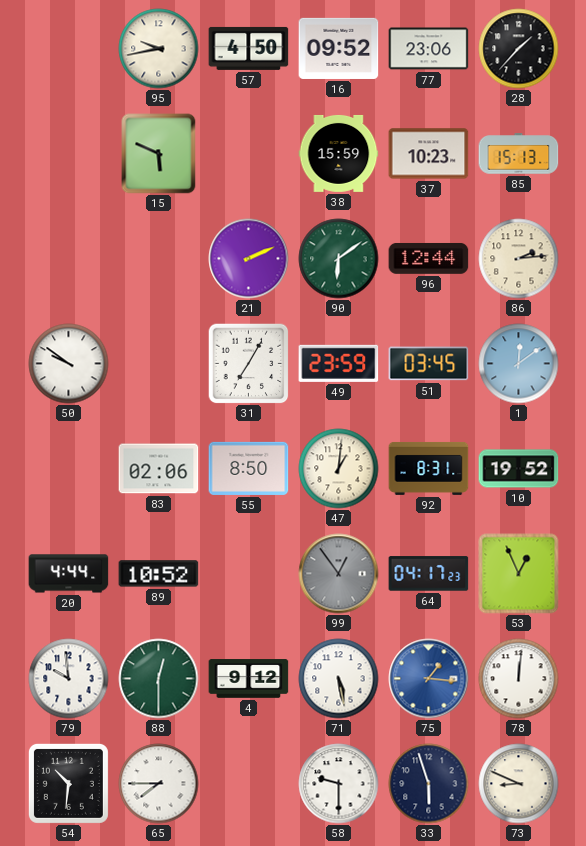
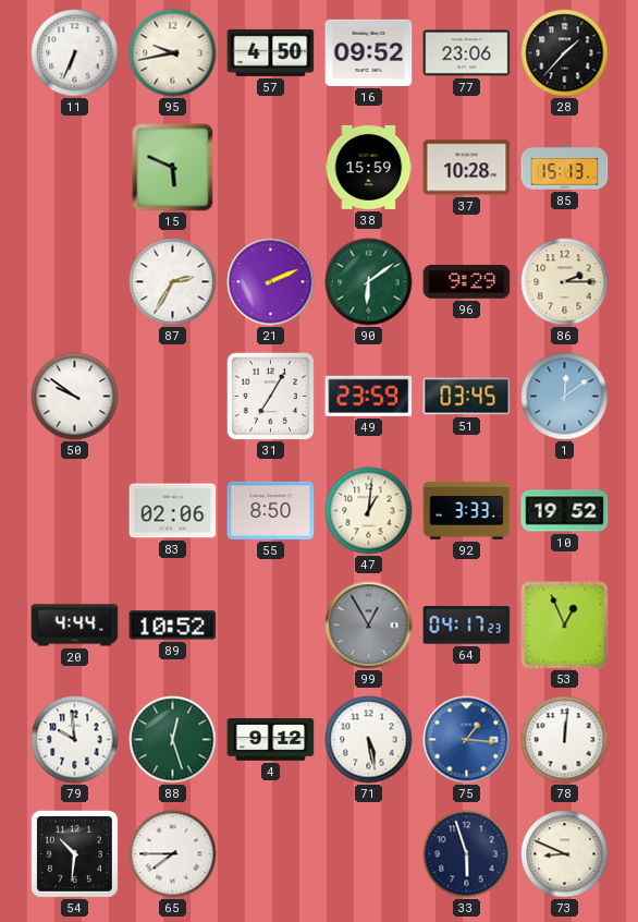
11: none -> 6:34 (75, 53)
37: 10:23 -> 10:28 (467, 168)
87: none -> 2:35 (173, 282)
96: 12:44 -> 9:29 (467, 281)
86: 2:14 -> 2:15 (565, 282)
92: 8:31 -> 3:33 (467, 510)
99: 12:54 -> 12:55 (369, 626)
88: 12:30 -> 12:27 (173, 740)
58: 9:30 -> none (339, 784)
